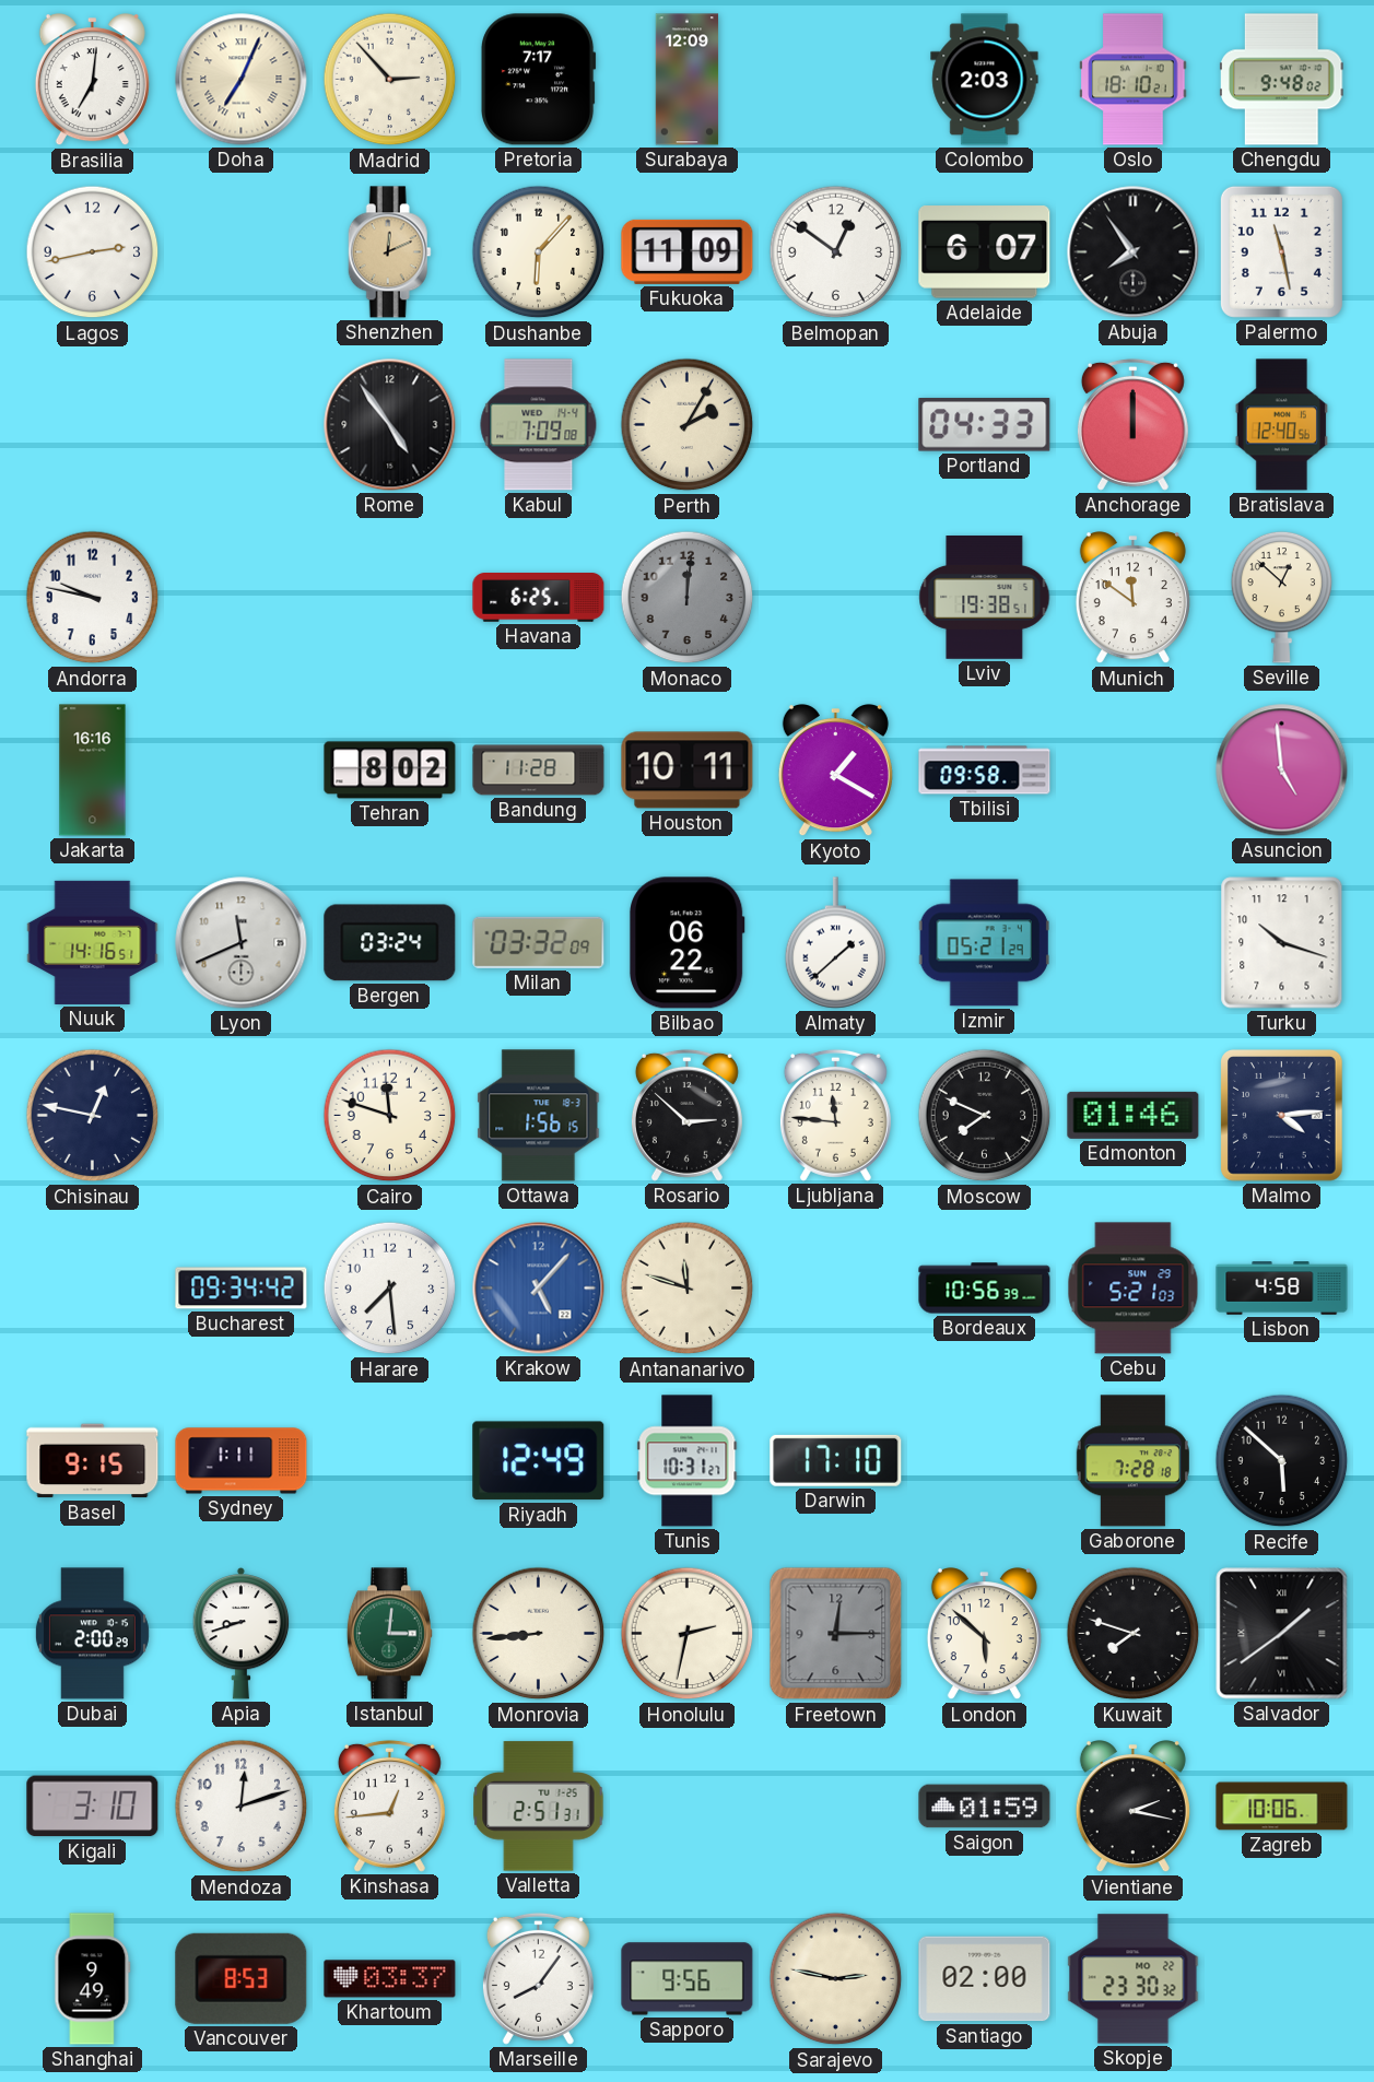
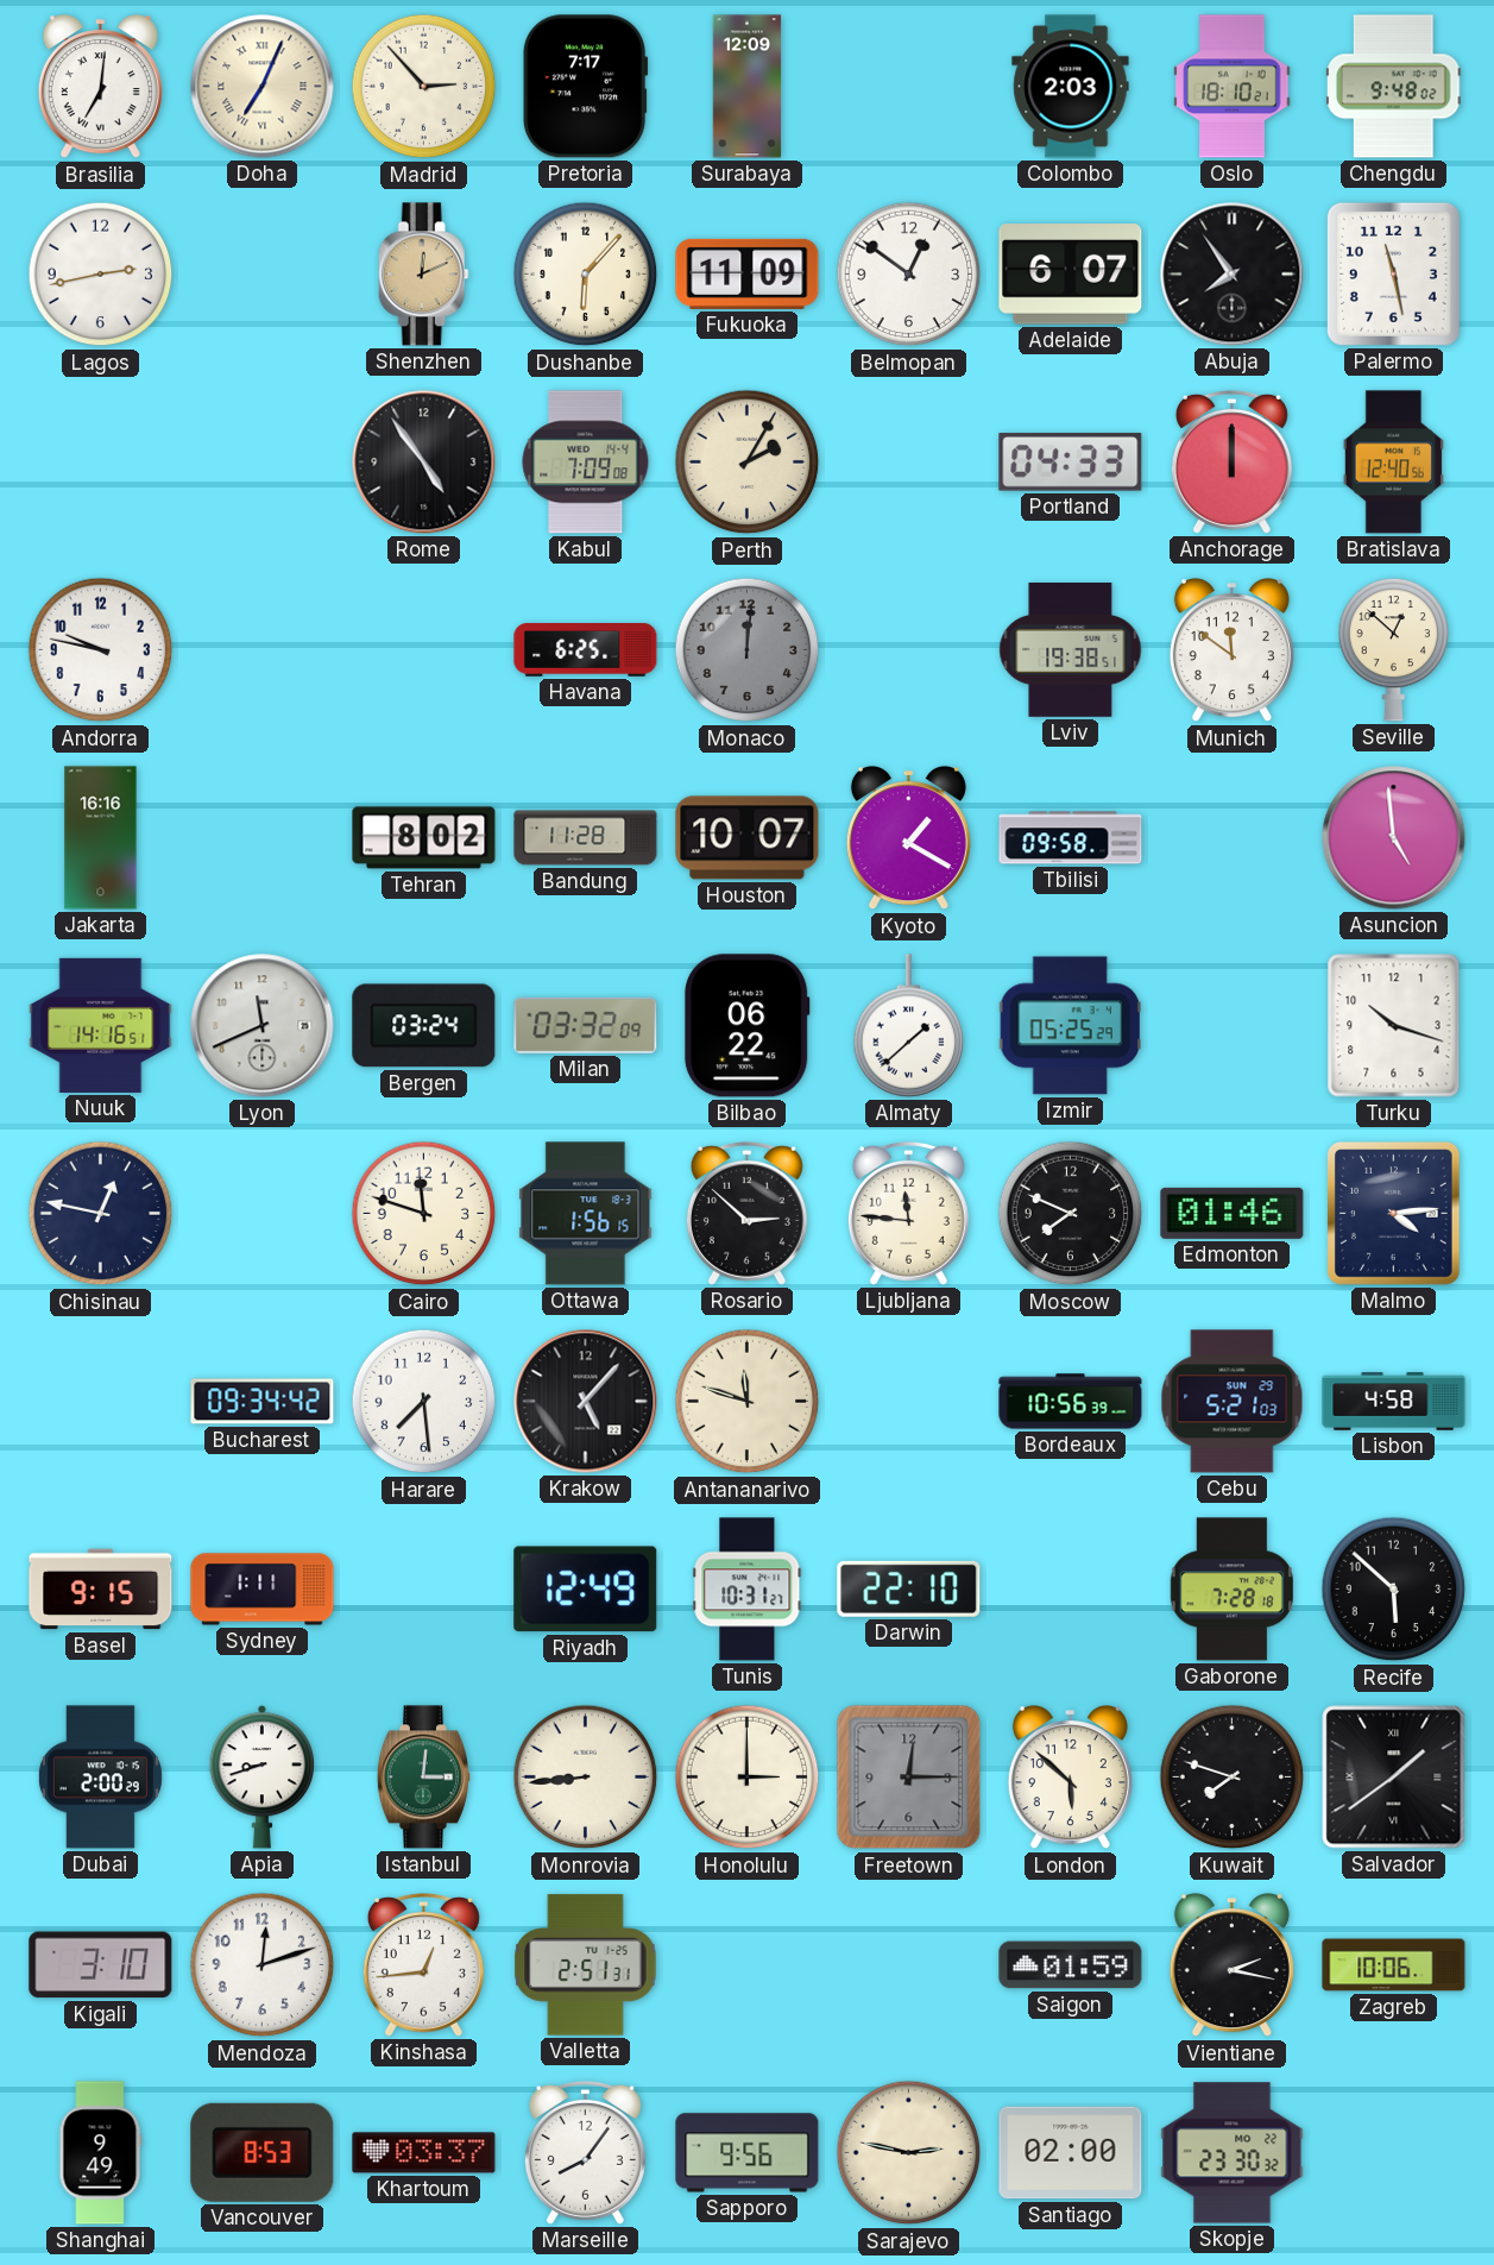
Houston: 10:11 -> 10:07 (748, 838)
Izmir: 05:21 -> 05:25 (1070, 1026)
Krakow dial: blue -> black (586, 1402)
Darwin: 17:10 -> 22:10 (909, 1588)
Honolulu: 2:32 -> 3:00 (748, 1778)
